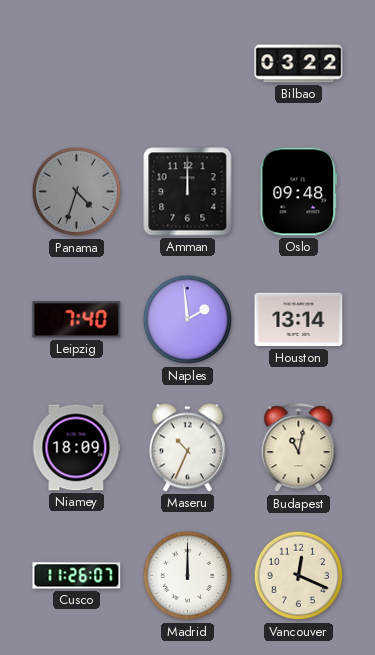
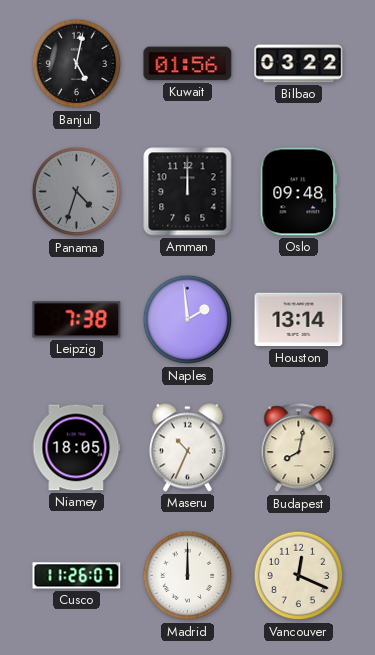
Banjul: none -> 5:02 (77, 64)
Kuwait: none -> 01:56 (188, 64)
Leipzig: 7:40 -> 7:38 (77, 320)
Niamey: 18:09 -> 18:05 (77, 448)
Budapest: 11:02 -> 8:02 (299, 448)
